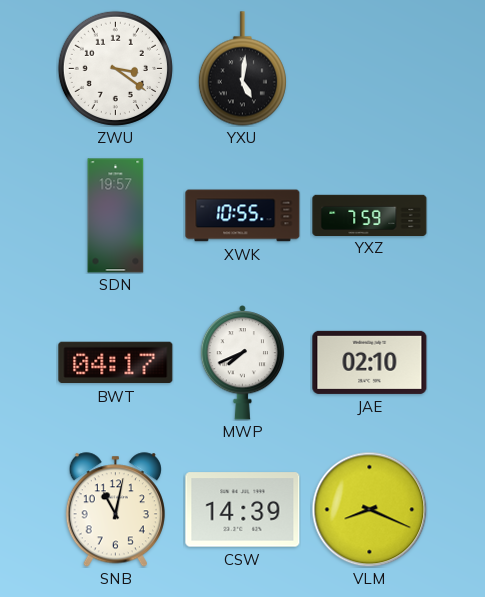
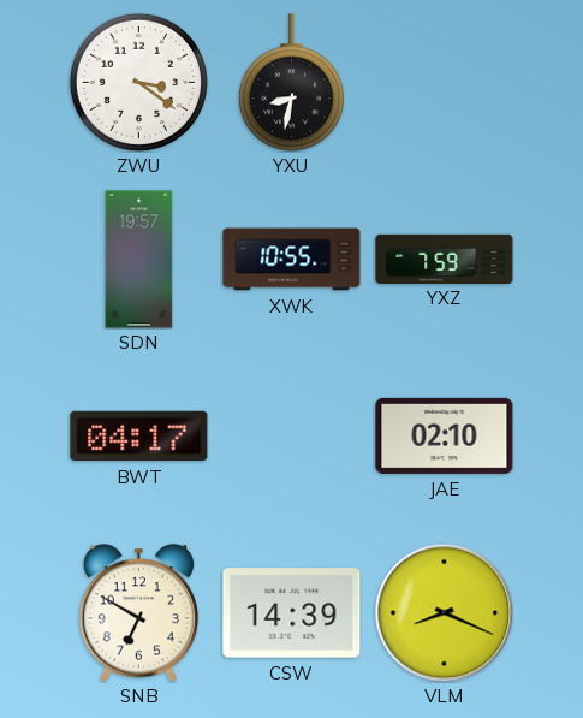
YXU: 5:01 -> 8:32 (291, 83)
MWP: 7:41 -> none (243, 363)
SNB: 11:02 -> 6:50 (138, 613)
